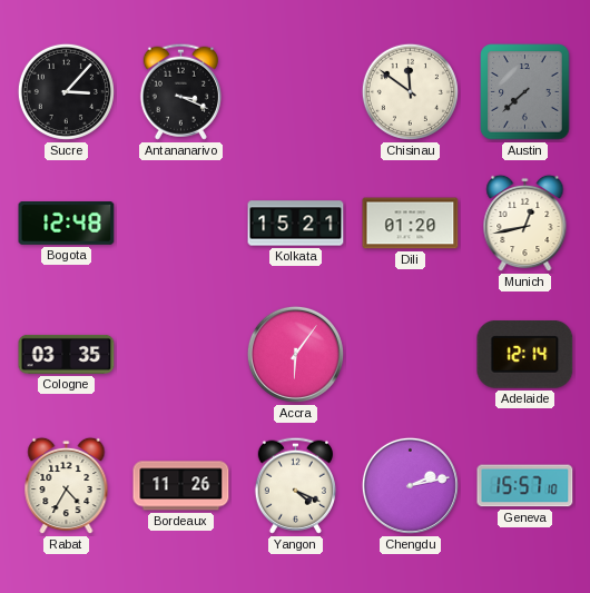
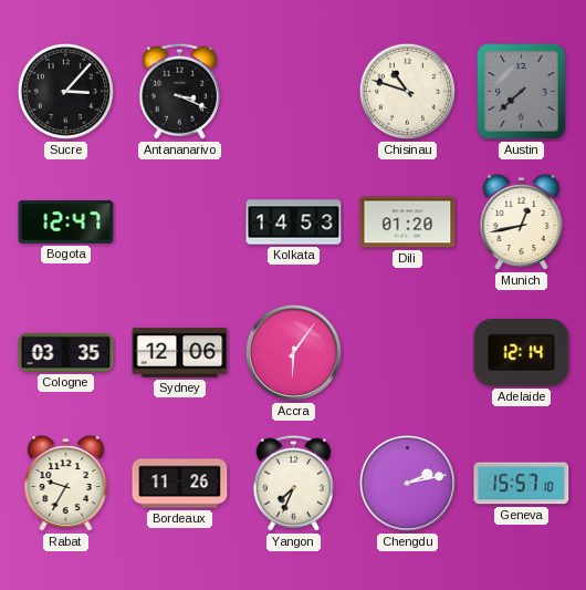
Chisinau: 11:51 -> 10:48 (407, 91)
Bogota: 12:48 -> 12:47 (66, 222)
Kolkata: 15:21 -> 14:53 (294, 222)
Sydney: none -> 12:06 (180, 353)
Rabat: 4:35 -> 9:35 (66, 484)
Yangon: 4:19 -> 7:34 (293, 483)
